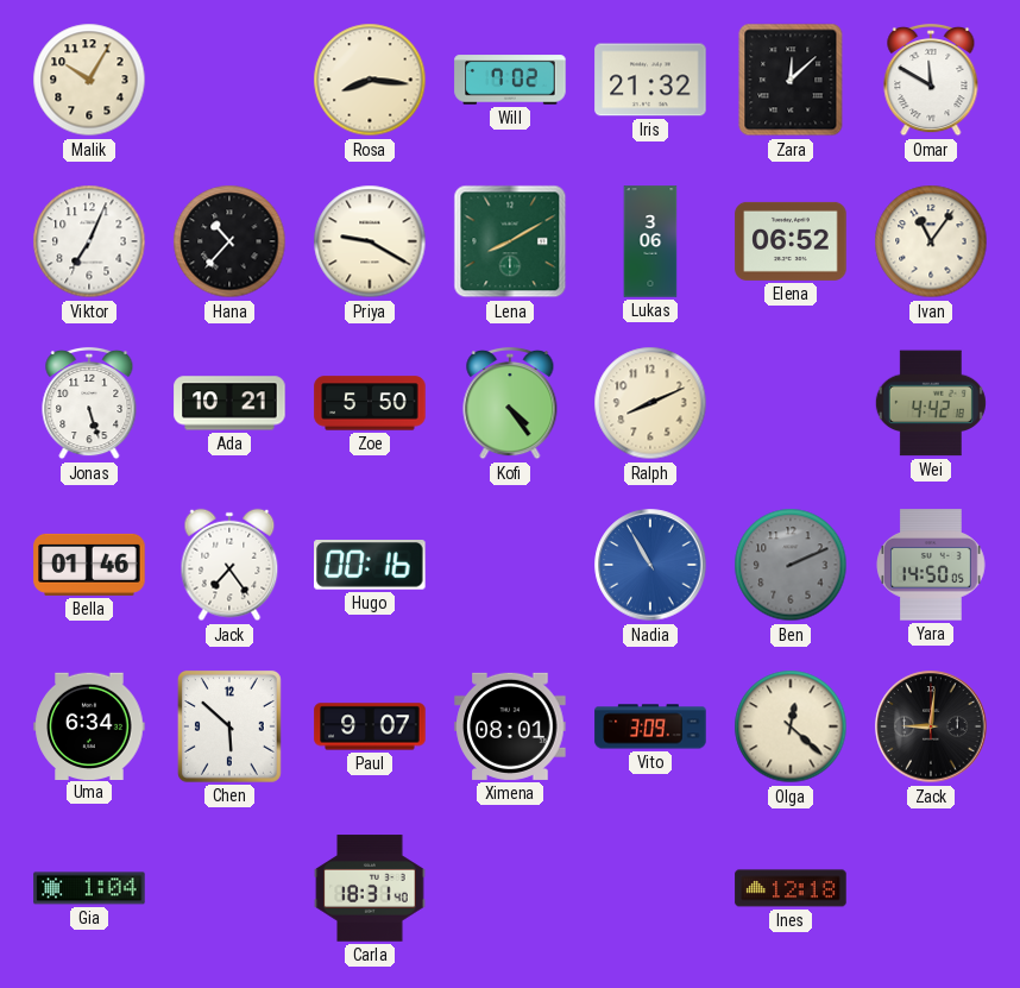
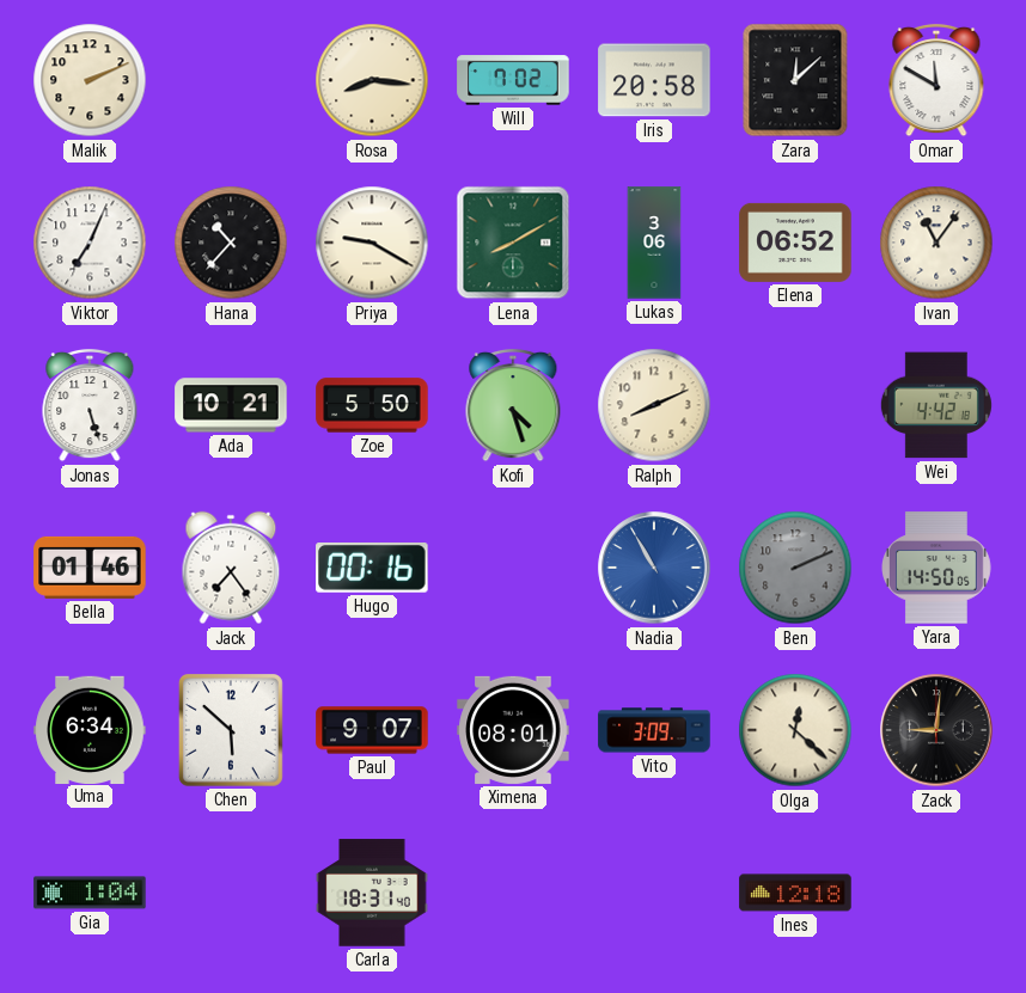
Malik: 10:05 -> 2:11 (90, 80)
Iris: 21:32 -> 20:58 (654, 80)
Kofi: 4:24 -> 4:27 (513, 405)
